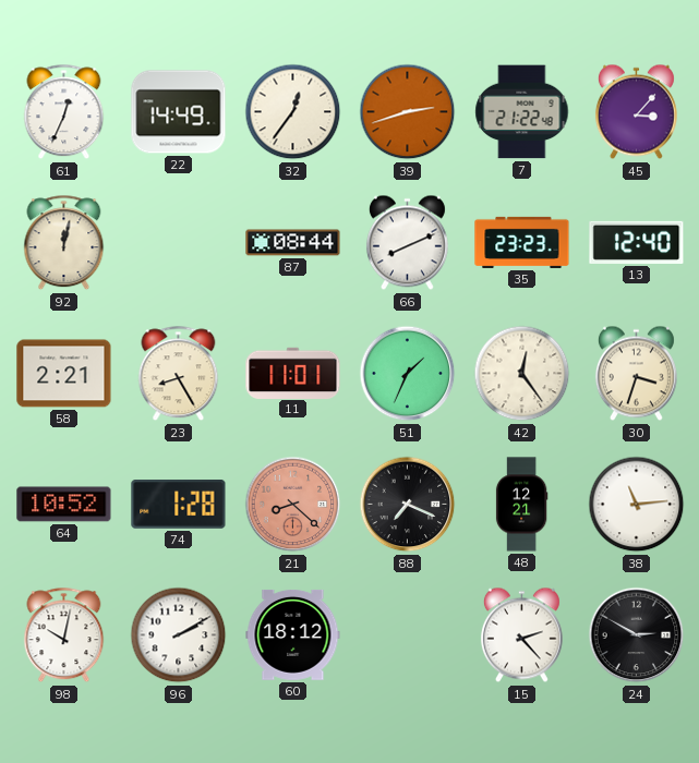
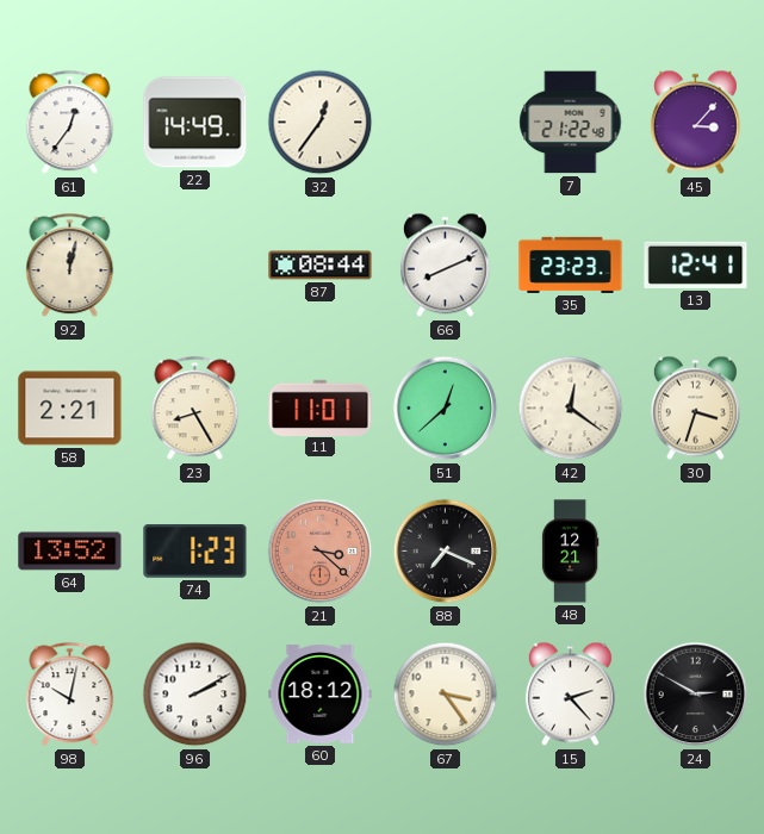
61: 12:34 -> 12:36 (70, 123)
39: 2:42 -> none (408, 112)
13: 12:40 -> 12:41 (696, 264)
51: 1:34 -> 12:38 (446, 409)
42: 12:24 -> 12:21 (571, 409)
64: 10:52 -> 13:52 (70, 552)
74: 1:28 -> 1:23 (195, 552)
21: 8:22 -> 3:22 (321, 552)
38: 11:14 -> none (637, 505)
67: none -> 3:24 (446, 695)
